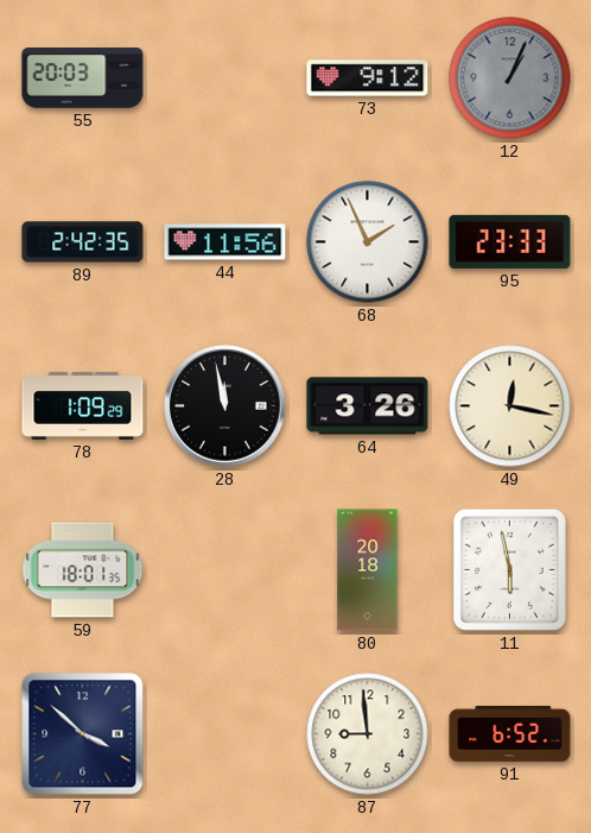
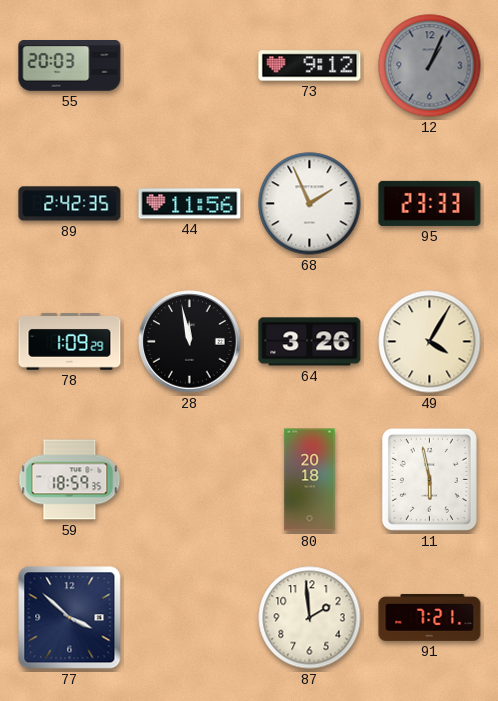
49: 12:17 -> 4:05 (430, 342)
59: 18:01 -> 18:59 (70, 480)
87: 8:59 -> 1:59 (310, 618)
91: 6:52 -> 7:21 (430, 617)
